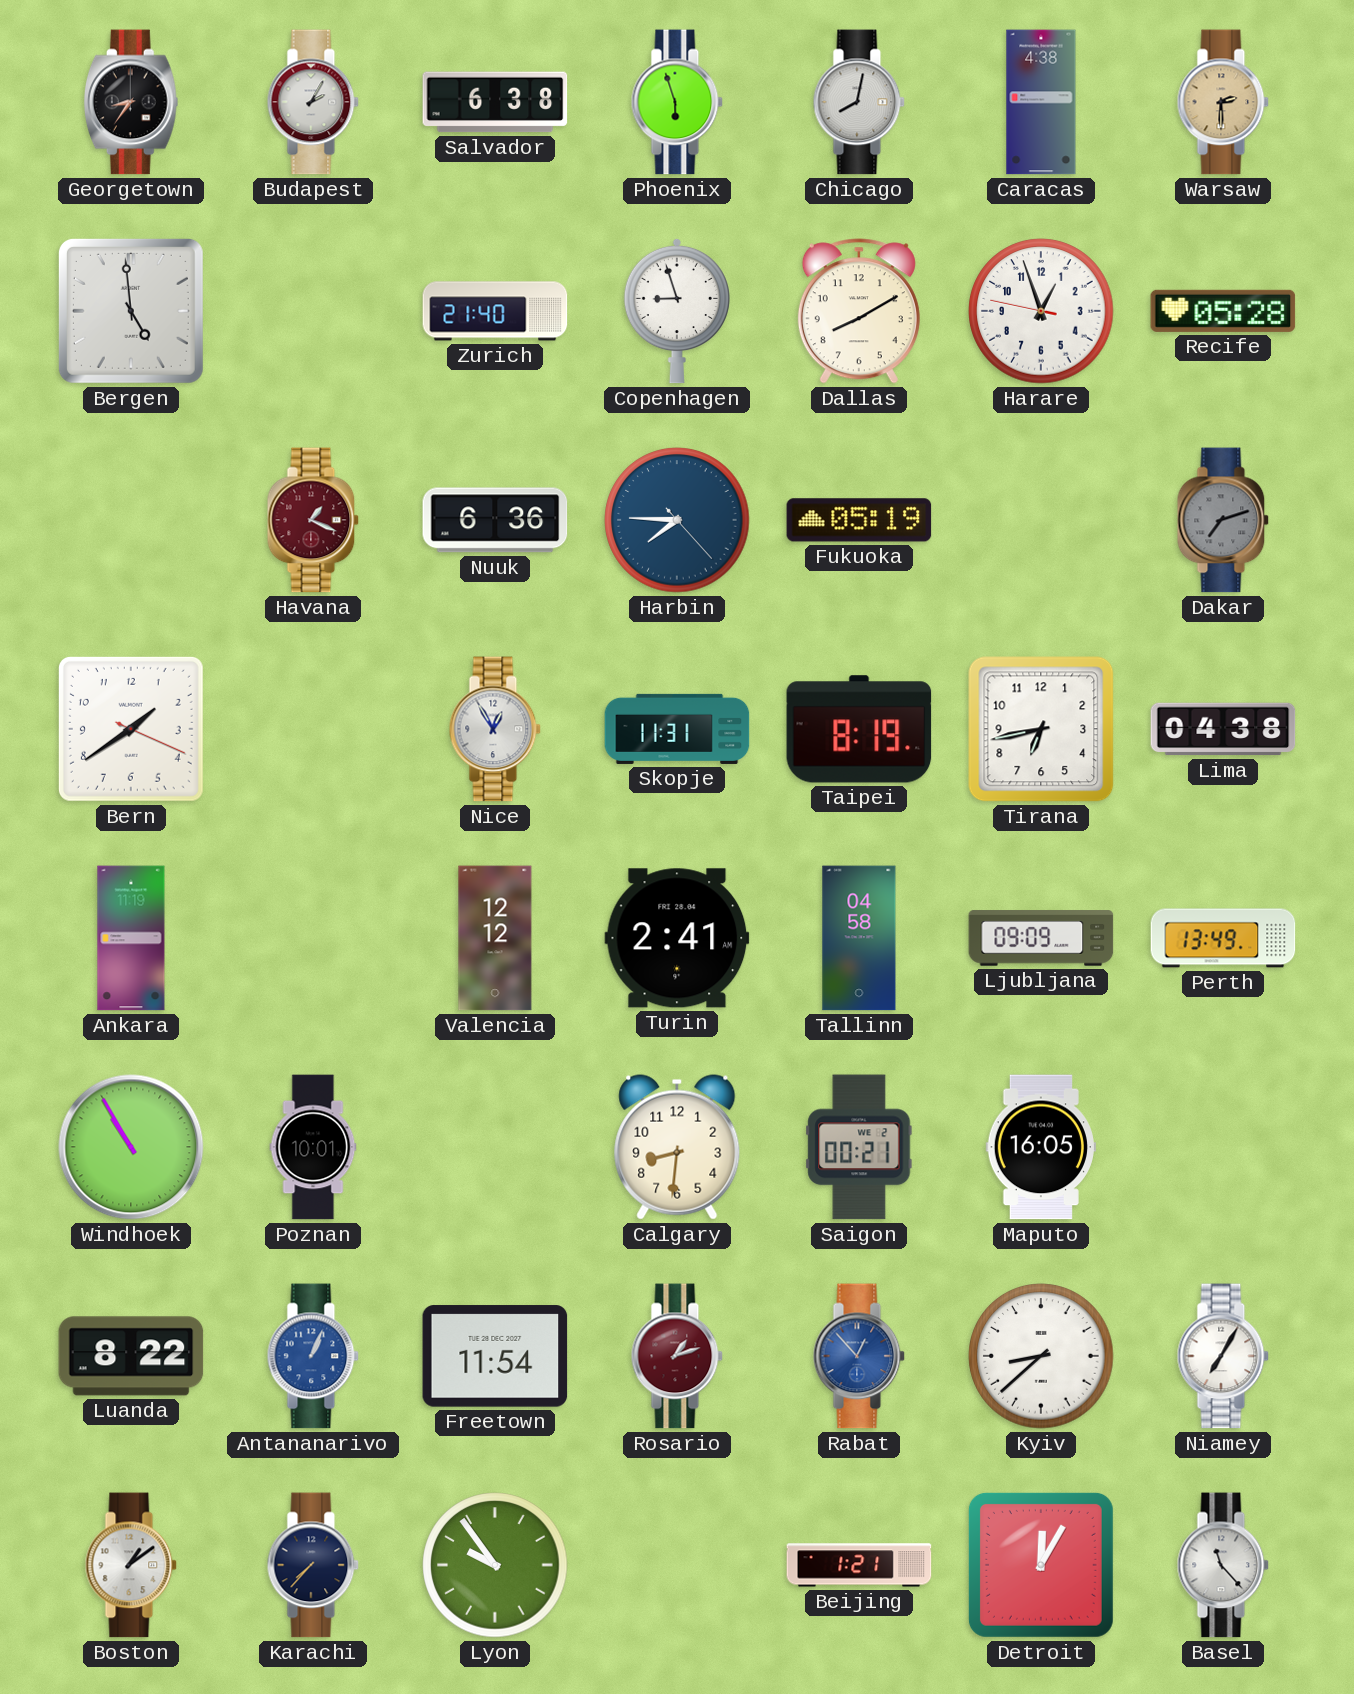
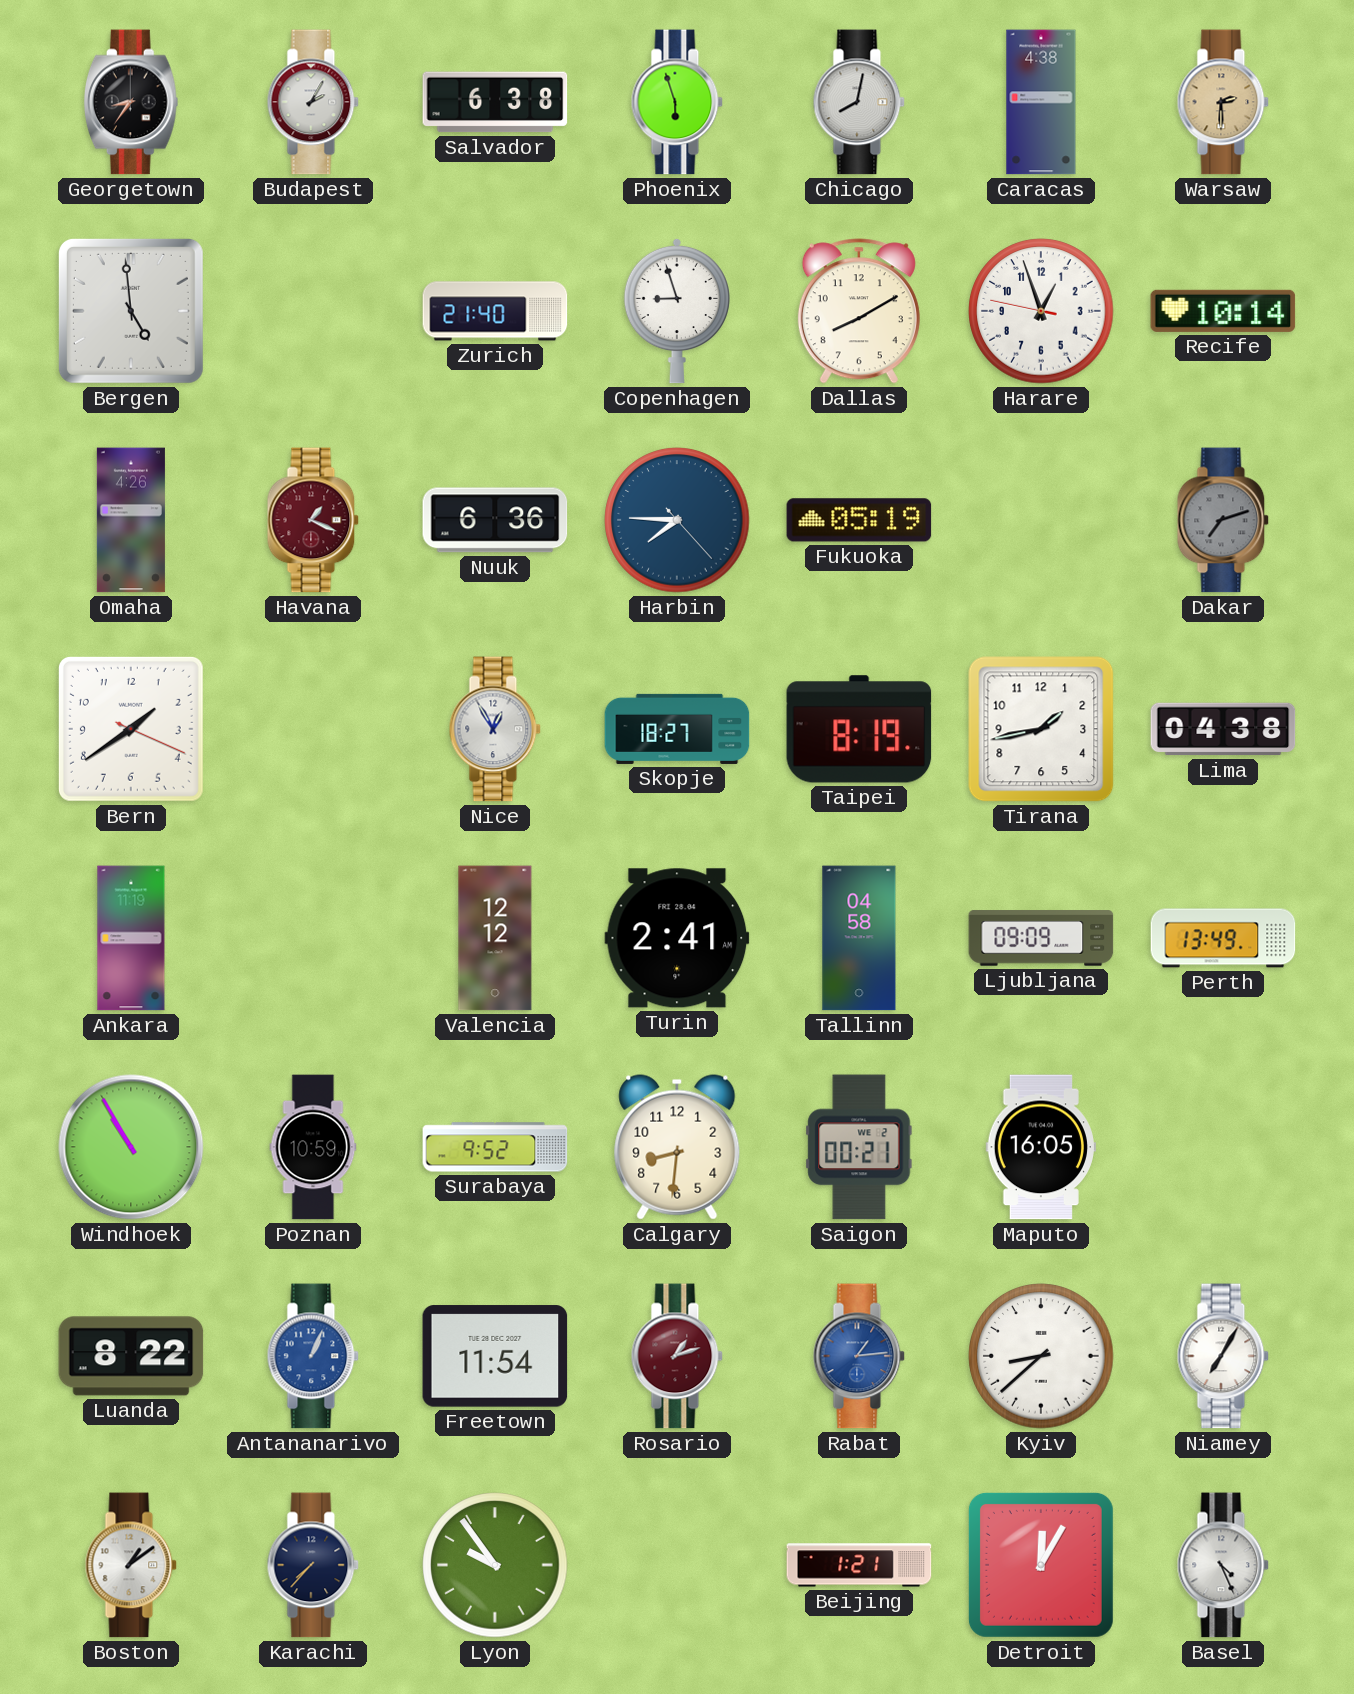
Recife: 05:28 -> 10:14 (1223, 311)
Omaha: none -> 4:26 (131, 520)
Skopje: 11:31 -> 18:27 (677, 729)
Tirana: 6:43 -> 1:43 (1041, 729)
Poznan: 10:01 -> 10:59 (313, 1147)
Surabaya: none -> 9:52 (495, 1147)
Rabat: 12:53 -> 1:14 (859, 1356)
Basel: 11:23 -> 4:26 (1223, 1565)
